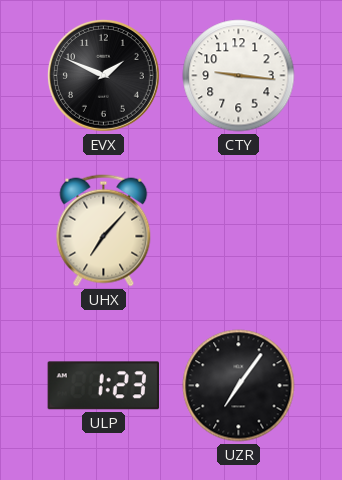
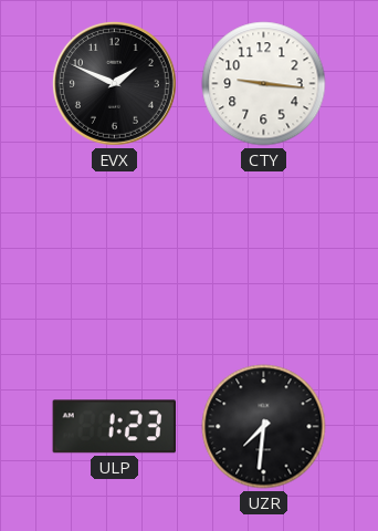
UHX: 7:07 -> none (104, 231)
UZR: 7:06 -> 7:31 (264, 427)
